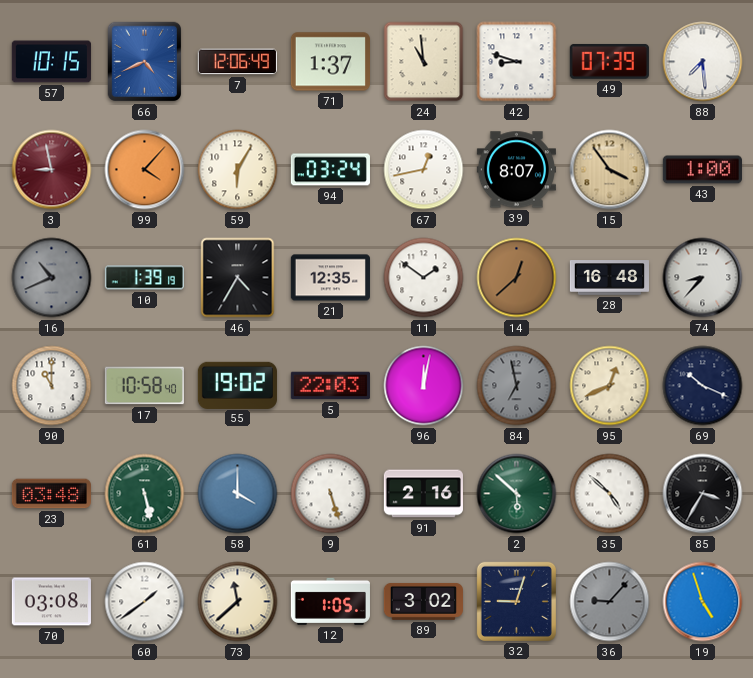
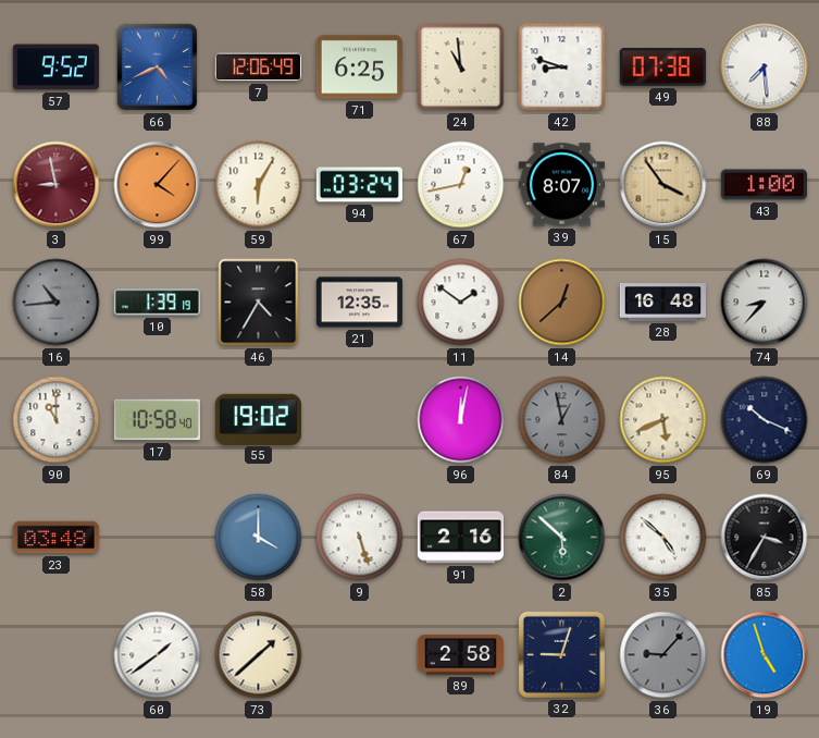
57: 10:15 -> 9:52 (55, 67)
71: 1:37 -> 6:25 (359, 67)
49: 07:39 -> 07:38 (662, 67)
16: 10:41 -> 10:44 (57, 303)
5: 22:03 -> none (330, 386)
84: 6:58 -> 12:58 (562, 420)
95: 12:41 -> 5:41 (663, 420)
61: 5:28 -> none (145, 494)
70: 03:08 -> none (51, 602)
73: 11:38 -> 1:38 (259, 655)
12: 1:05 -> none (330, 601)
89: 3:02 -> 2:58 (460, 654)
